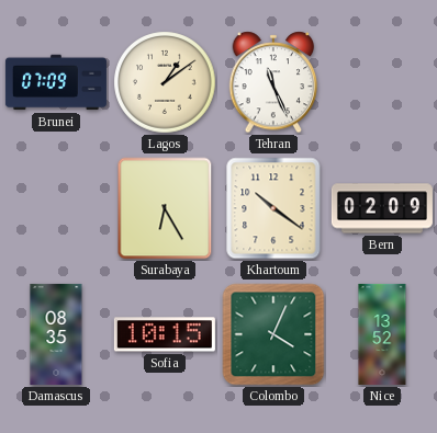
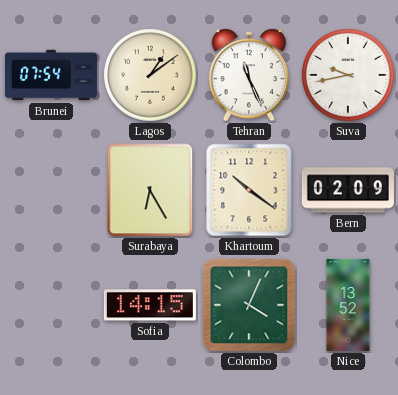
Brunei: 07:09 -> 07:54 (51, 75)
Suva: none -> 9:43 (348, 75)
Damascus: 08:35 -> none (56, 334)
Sofia: 10:15 -> 14:15 (150, 305)
